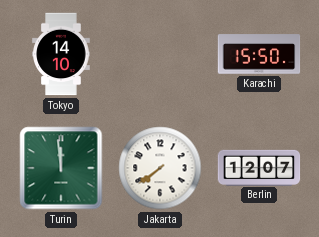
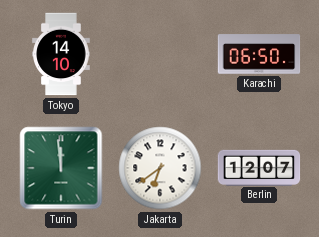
Karachi: 15:50 -> 06:50 (259, 54)
Jakarta: 7:39 -> 6:39 (160, 168)
